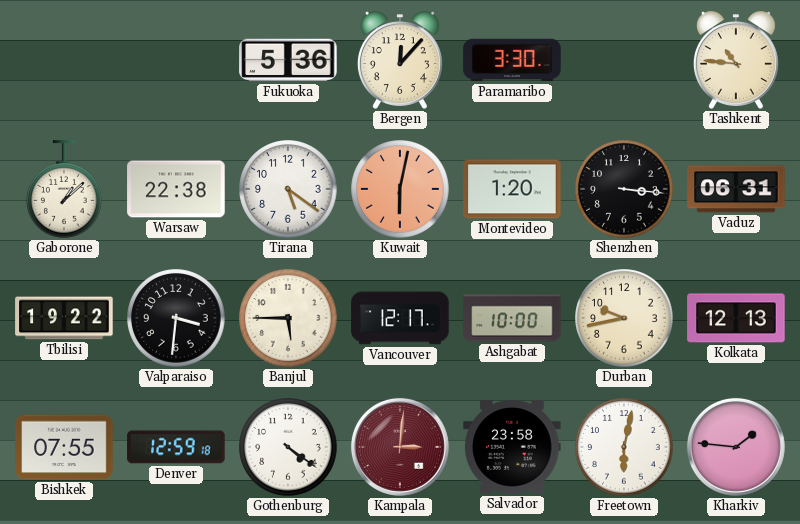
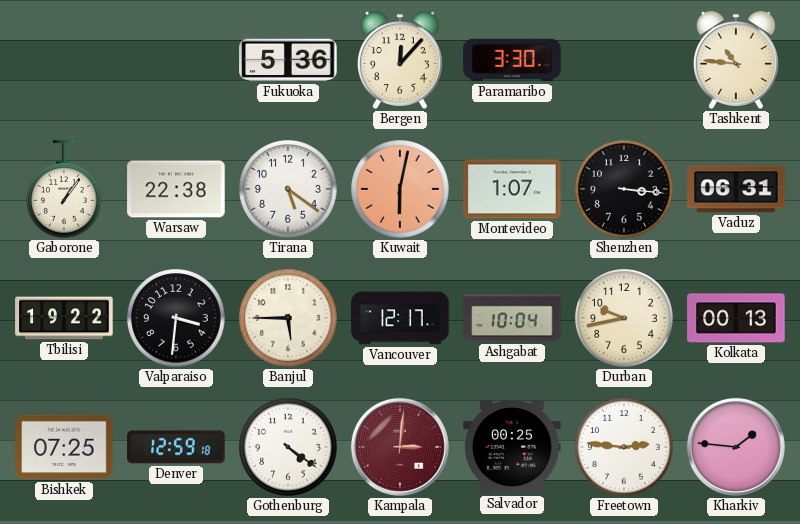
Gaborone: 1:08 -> 1:06 (65, 189)
Montevideo: 1:20 -> 1:07 (512, 189)
Ashgabat: 10:00 -> 10:04 (512, 318)
Kolkata: 12:13 -> 00:13 (736, 318)
Bishkek: 07:55 -> 07:25 (64, 447)
Salvador: 23:58 -> 00:25 (512, 447)
Freetown: 6:02 -> 2:46 (624, 447)
